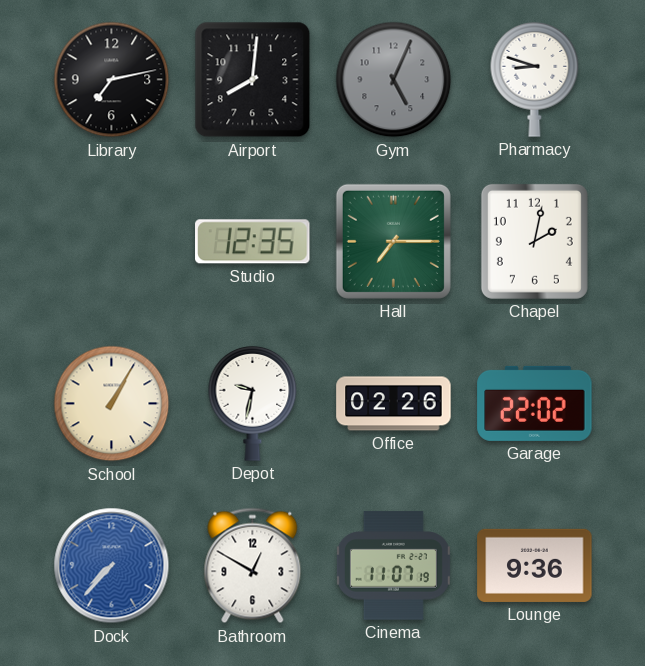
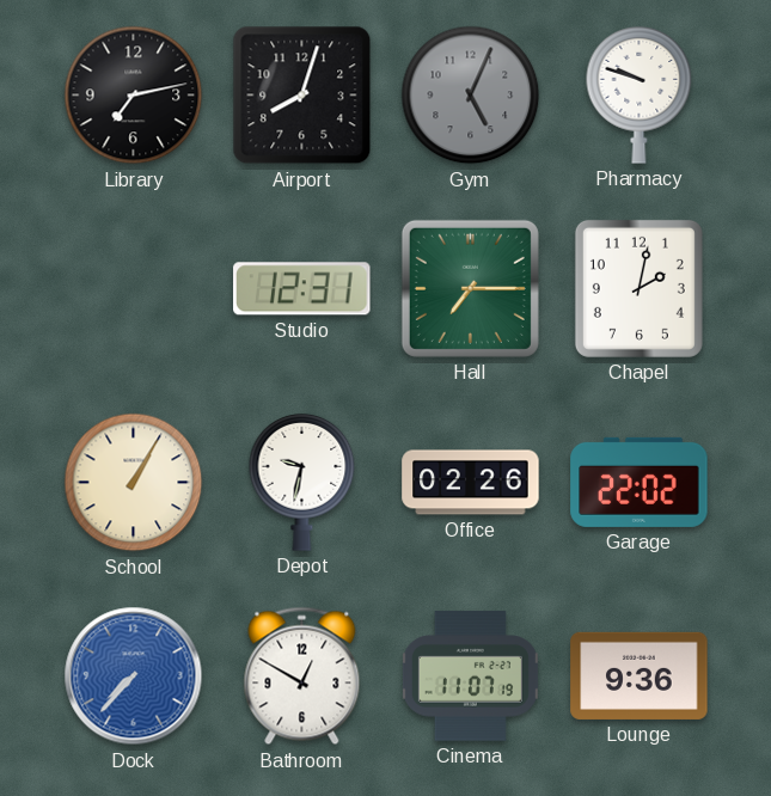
Airport: 8:01 -> 8:03 (302, 96)
Pharmacy: 8:48 -> 9:48 (640, 96)
Studio: 12:35 -> 12:31 (302, 289)
